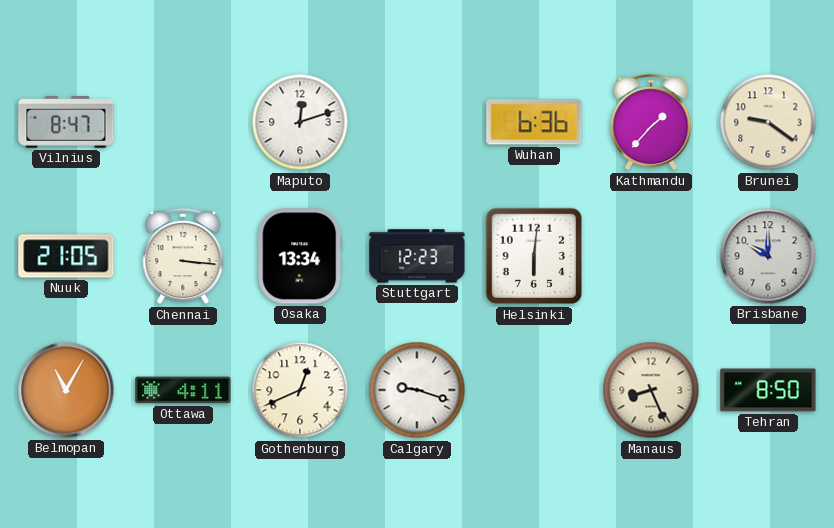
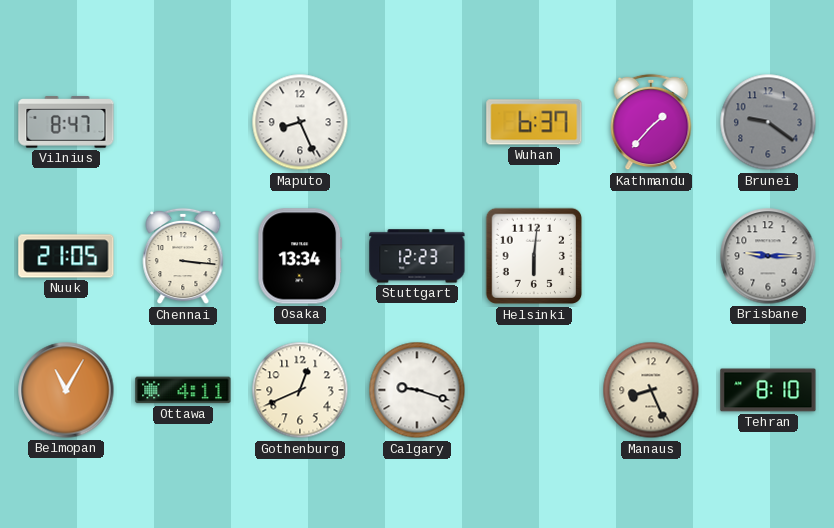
Maputo: 12:12 -> 8:26 (300, 122)
Wuhan: 6:36 -> 6:37 (534, 122)
Brunei dial: cream -> grey (768, 122)
Brisbane: 10:00 -> 9:15 (768, 256)
Tehran: 8:50 -> 8:10 (768, 390)
